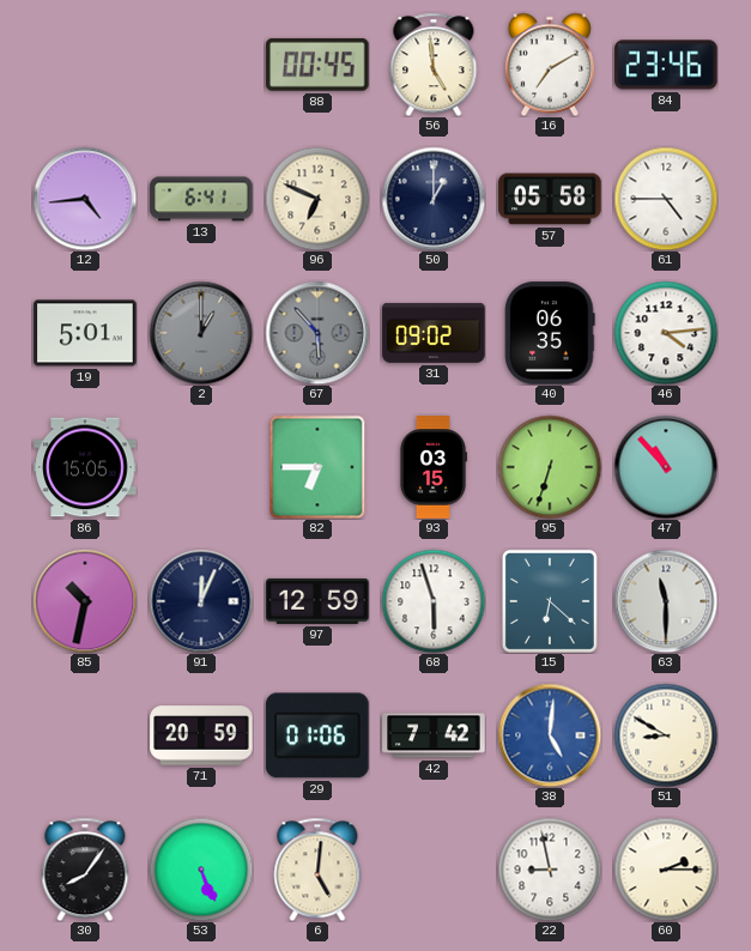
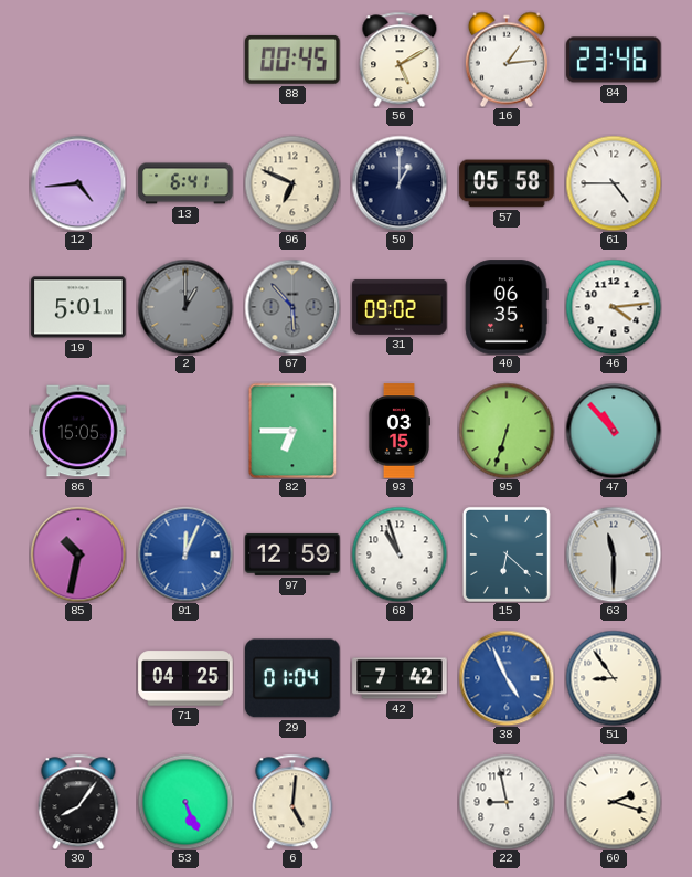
56: 4:59 -> 5:10 (400, 60)
16: 7:10 -> 1:14 (507, 60)
91 dial: navy -> blue (185, 554)
68: 5:57 -> 10:57 (400, 554)
71: 20:59 -> 04:25 (185, 678)
29: 01:06 -> 01:04 (292, 678)
38: 5:01 -> 4:56 (507, 678)
51: 8:50 -> 8:54 (614, 678)
60: 2:15 -> 2:18 (614, 802)
